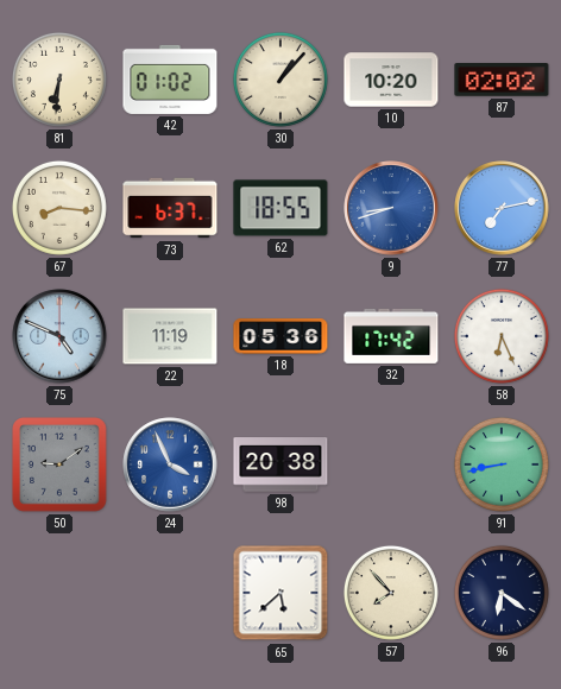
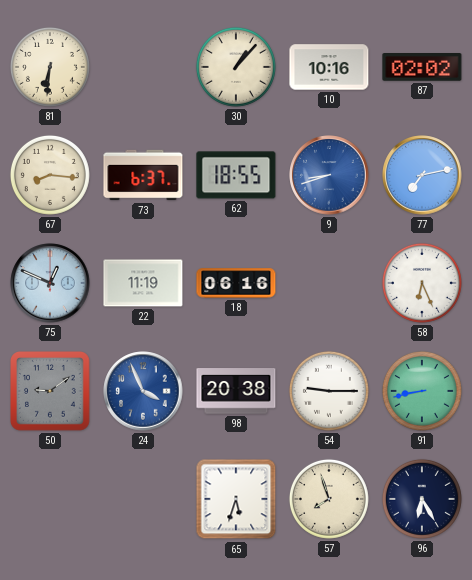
42: 01:02 -> none (170, 80)
10: 10:20 -> 10:16 (329, 67)
75: 4:49 -> 12:49 (50, 283)
18: 05:36 -> 06:16 (236, 283)
32: 17:42 -> none (391, 336)
54: none -> 9:15 (329, 391)
65: 5:38 -> 5:33 (236, 499)
57: 7:53 -> 7:57 (329, 499)
96: 6:21 -> 6:25 (422, 499)
